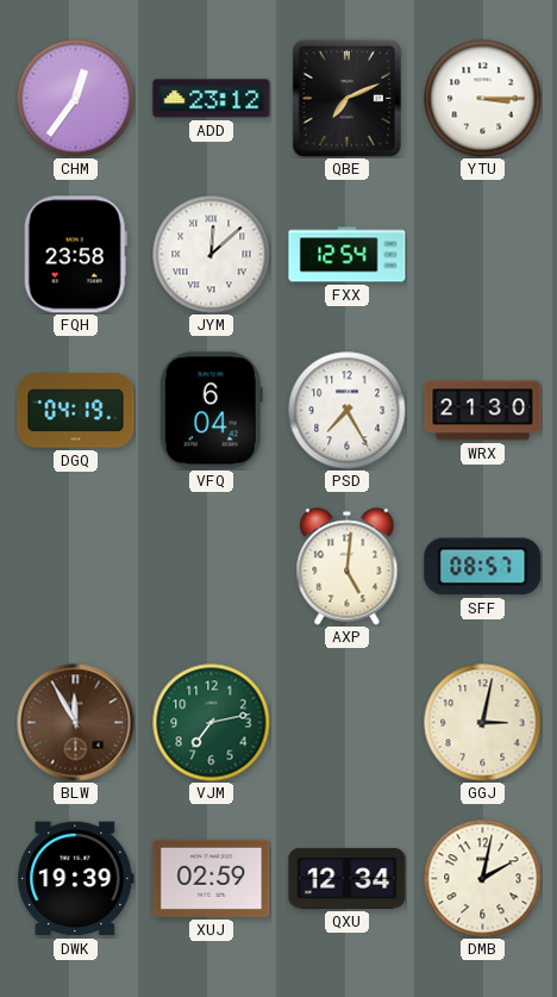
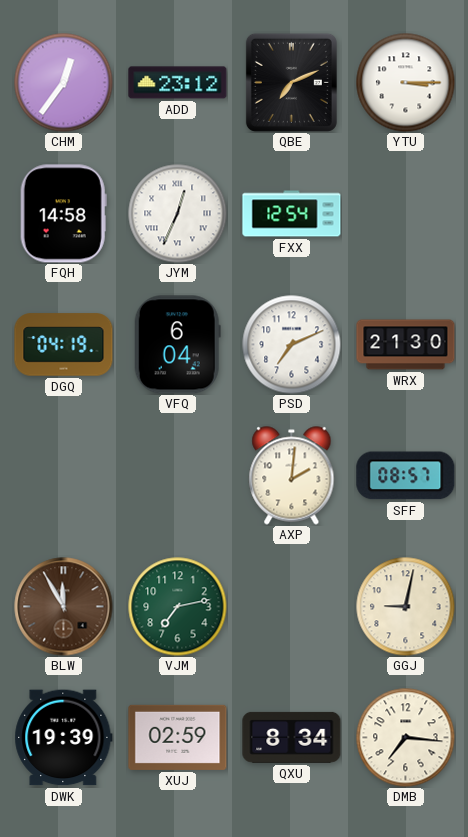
FQH: 23:58 -> 14:58 (63, 214)
JYM: 12:08 -> 12:34 (178, 214)
PSD: 7:25 -> 7:11 (292, 345)
AXP: 5:01 -> 2:01 (292, 476)
GGJ: 3:02 -> 9:02 (406, 607)
QXU: 12:34 -> 8:34 (292, 737)
DMB: 2:02 -> 7:16 (406, 738)
